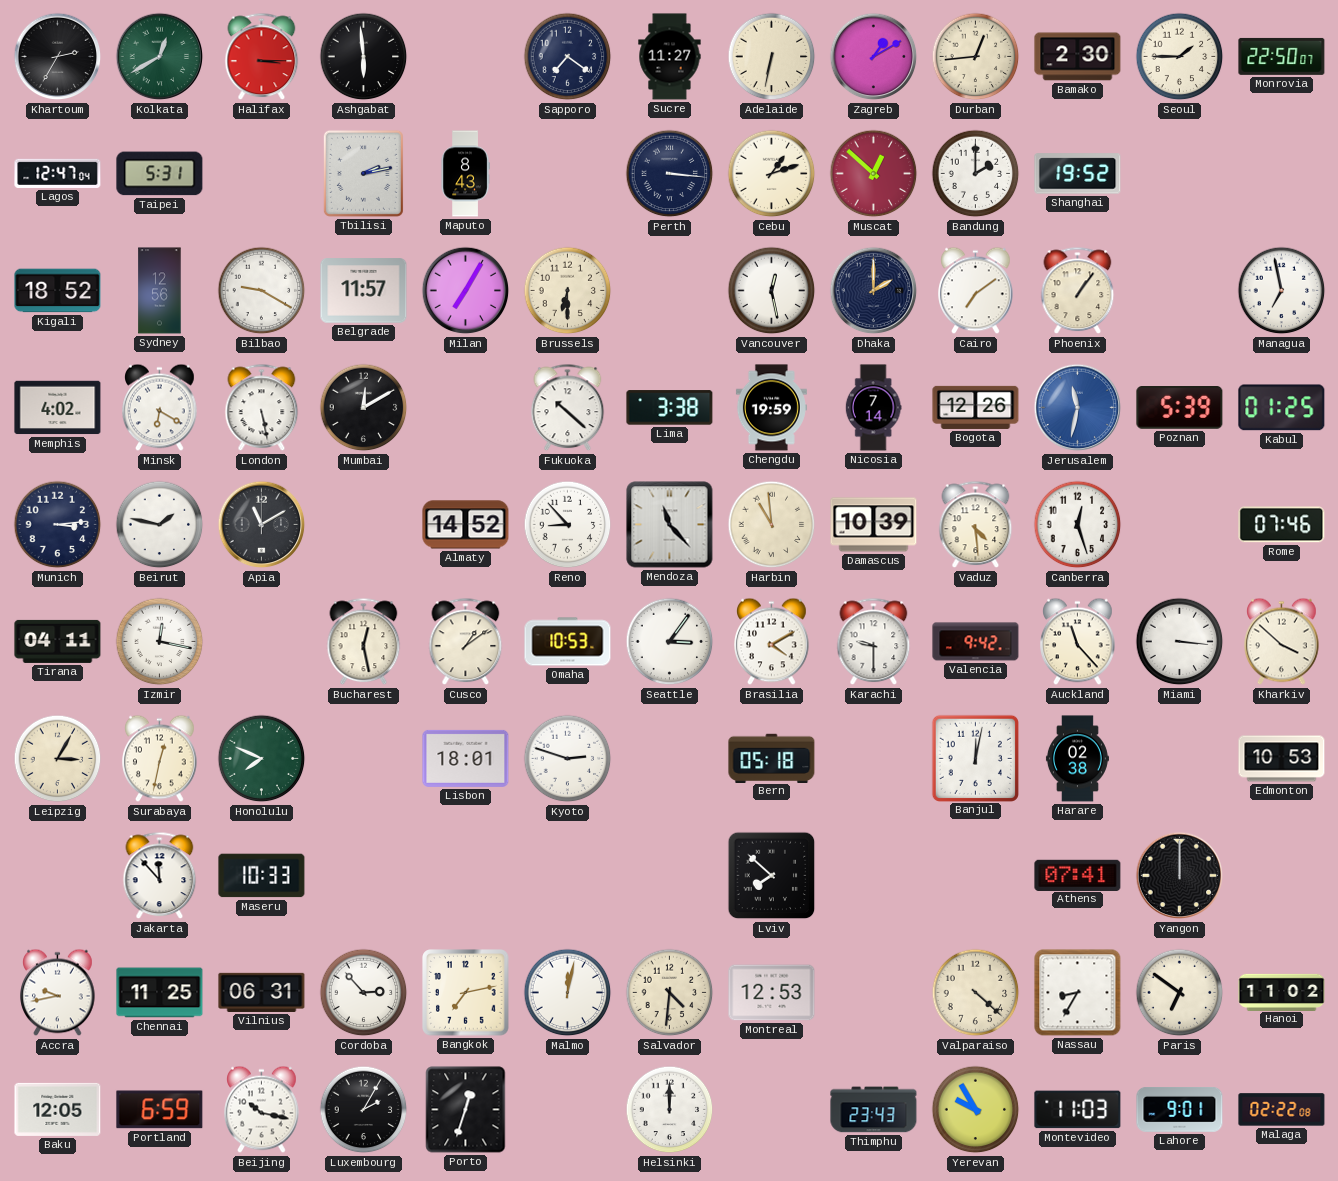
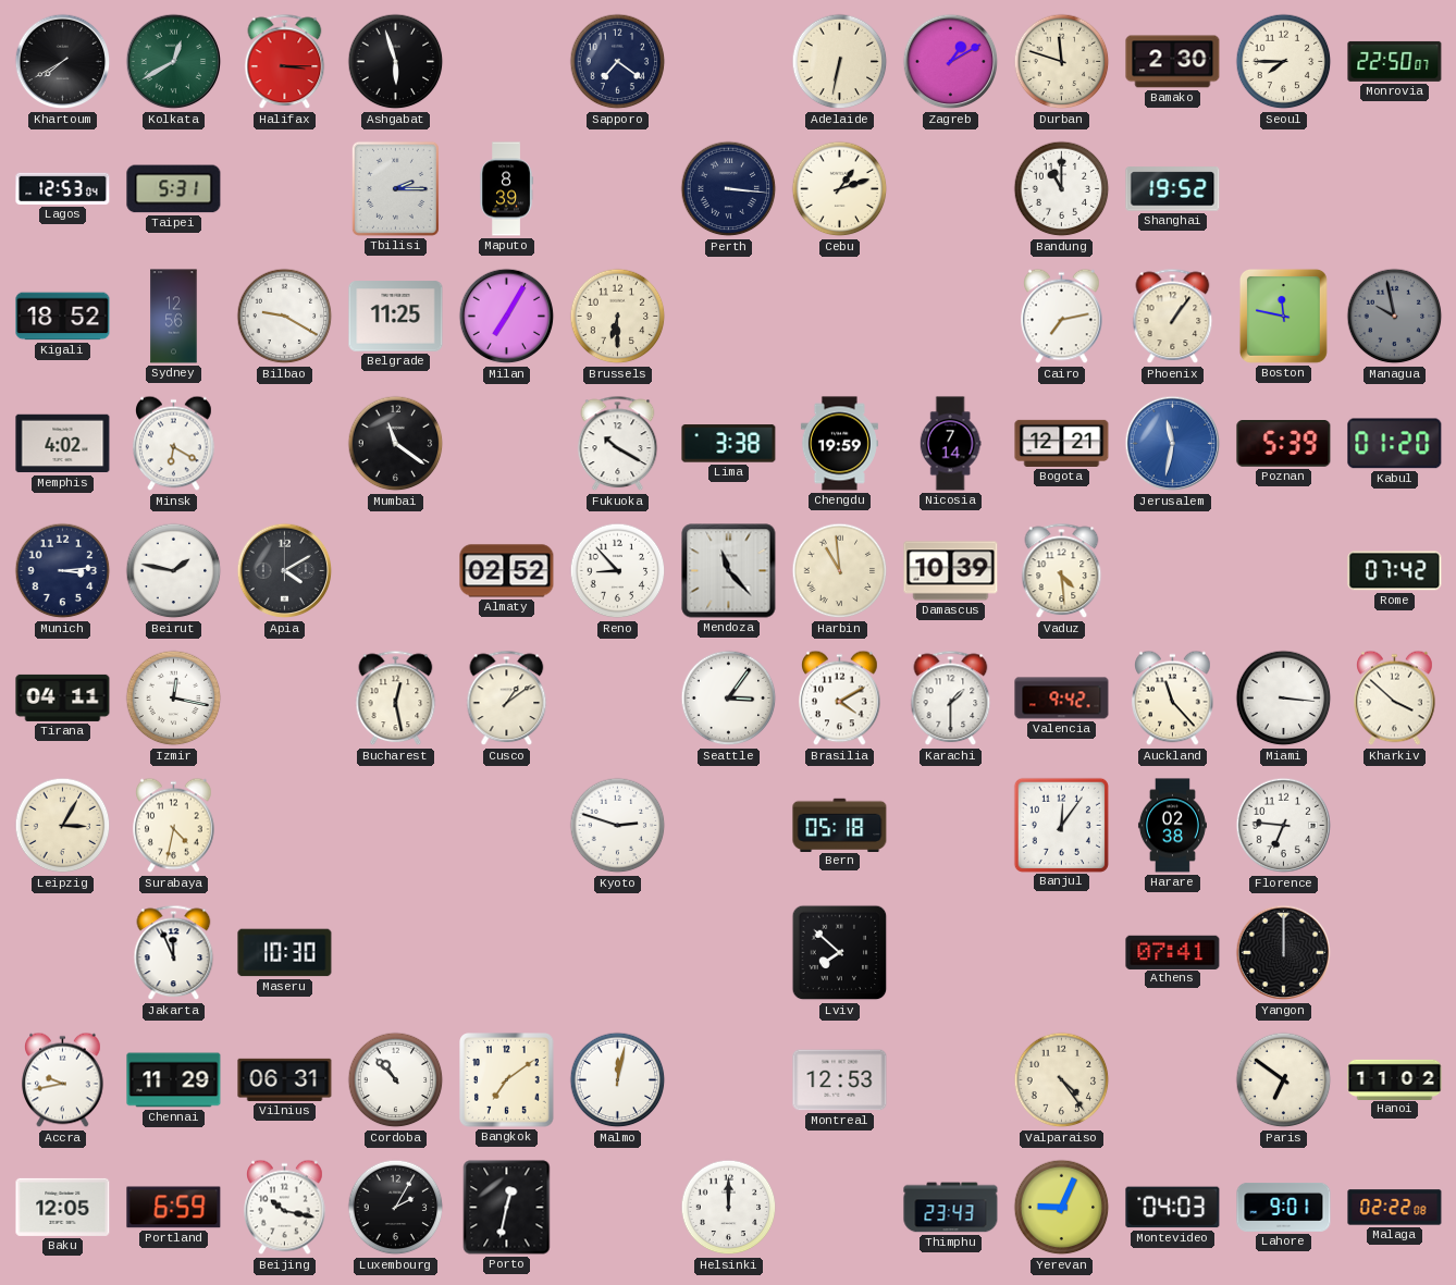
Khartoum: 2:35 -> 7:40 (63, 62)
Ashgabat: 5:59 -> 5:57 (396, 62)
Sucre: 11:27 -> none (670, 57)
Durban: 12:44 -> 11:48 (1062, 62)
Seoul: 1:45 -> 7:45 (1284, 62)
Lagos: 12:47 -> 12:53 (63, 188)
Tbilisi: 2:13 -> 2:15 (395, 188)
Maputo: 8:43 -> 8:39 (506, 189)
Muscat: 12:52 -> none (874, 174)
Bandung: 2:00 -> 11:00 (1062, 189)
Belgrade: 11:57 -> 11:25 (396, 317)
Vancouver: 12:28 -> none (772, 291)
Dhaka: 2:00 -> none (874, 291)
Cairo: 7:09 -> 7:13 (1062, 317)
Boston: none -> 11:47 (1283, 316)
Managua: 6:58 -> 9:58 (1395, 317)
Managua dial: white -> grey (1395, 317)
London: 5:28 -> none (262, 408)
Mumbai: 12:10 -> 11:21 (396, 444)
Fukuoka: 10:22 -> 10:20 (618, 444)
Bogota: 12:26 -> 12:21 (1062, 443)
Kabul: 01:25 -> 01:20 (1395, 444)
Apia: 11:10 -> 4:10 (285, 571)
Almaty: 14:52 -> 02:52 (507, 571)
Canberra: 12:27 -> none (1078, 525)
Rome: 07:46 -> 07:42 (1395, 571)
Omaha: 10:53 -> none (568, 642)
Karachi: 9:30 -> 1:30 (951, 699)
Surabaya: 12:32 -> 4:32 (174, 826)
Honolulu: 7:49 -> none (262, 759)
Lisbon: 18:01 -> none (466, 758)
Banjul: 12:02 -> 12:06 (1061, 825)
Florence: none -> 6:46 (1284, 826)
Edmonton: 10:53 -> none (1282, 759)
Jakarta: 11:53 -> 11:56 (174, 953)
Maseru: 10:33 -> 10:30 (285, 953)
Chennai: 11:25 -> 11:29 (174, 1080)
Cordoba: 2:53 -> 10:53 (396, 1080)
Bangkok: 7:13 -> 7:09 (507, 1080)
Salvador: 4:31 -> none (670, 993)
Valparaiso: 4:22 -> 4:24 (1062, 1080)
Nassau: 8:35 -> none (1078, 993)
Porto: 12:33 -> 12:32 (507, 1208)
Yerevan: 9:55 -> 9:04 (1062, 1208)
Montevideo: 11:03 -> 04:03 (1173, 1208)
